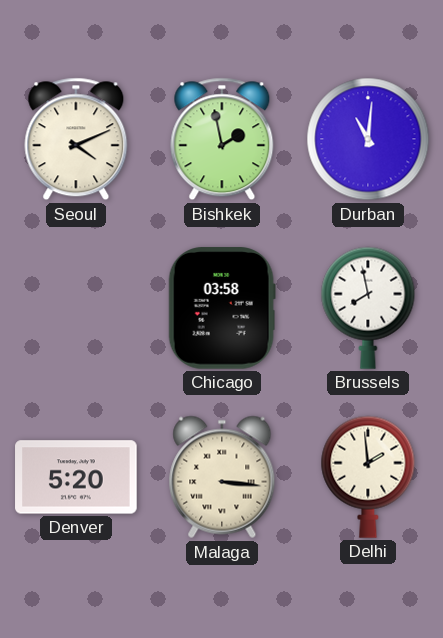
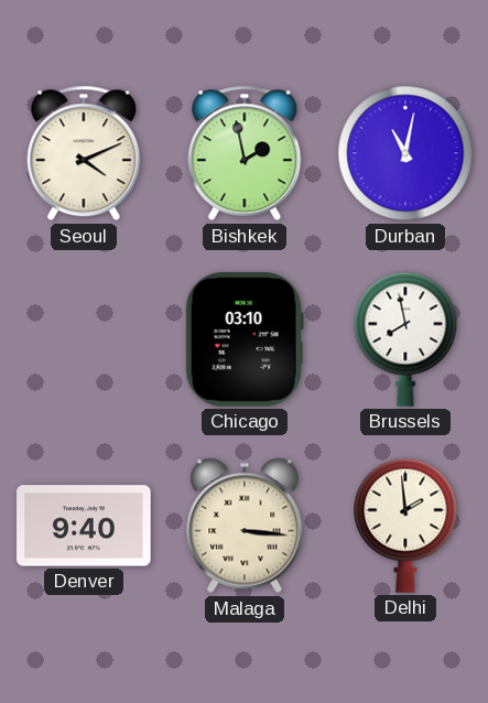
Durban: 11:01 -> 11:02 (405, 153)
Chicago: 03:58 -> 03:10 (245, 339)
Denver: 5:20 -> 9:40 (84, 526)
